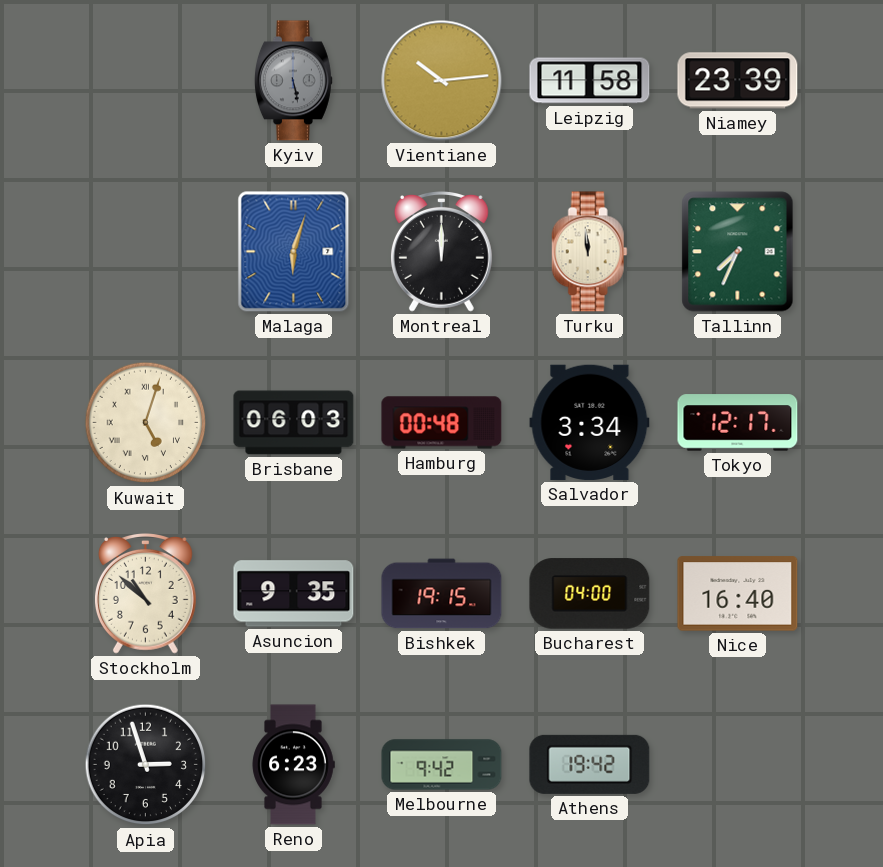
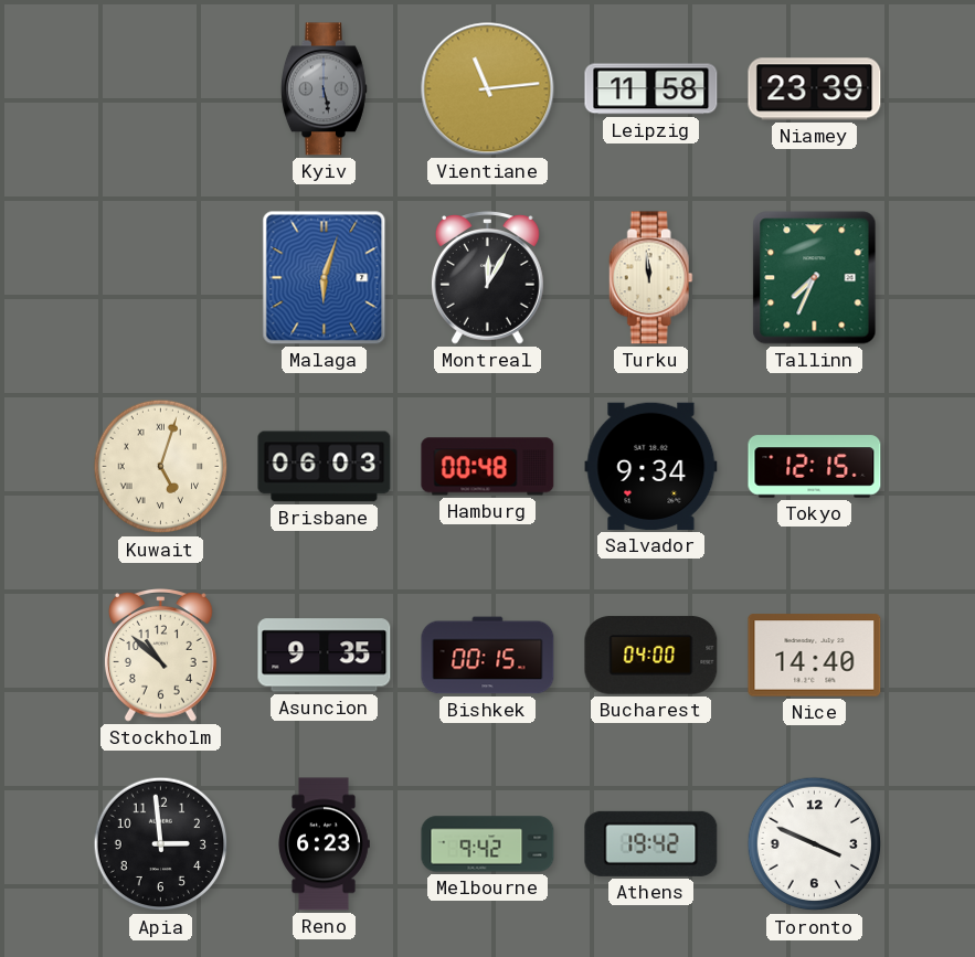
Vientiane: 10:14 -> 11:14 (488, 89)
Montreal: 12:00 -> 12:05 (487, 278)
Salvador: 3:34 -> 9:34 (651, 466)
Tokyo: 12:17 -> 12:15 (815, 467)
Bishkek: 19:15 -> 00:15 (488, 656)
Nice: 16:40 -> 14:40 (815, 656)
Apia: 2:57 -> 2:59 (161, 844)
Toronto: none -> 3:49 (815, 844)
